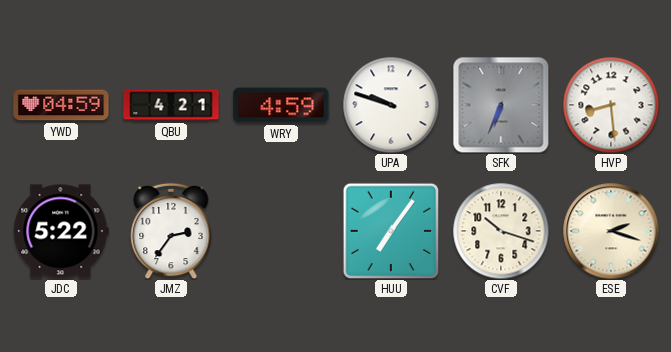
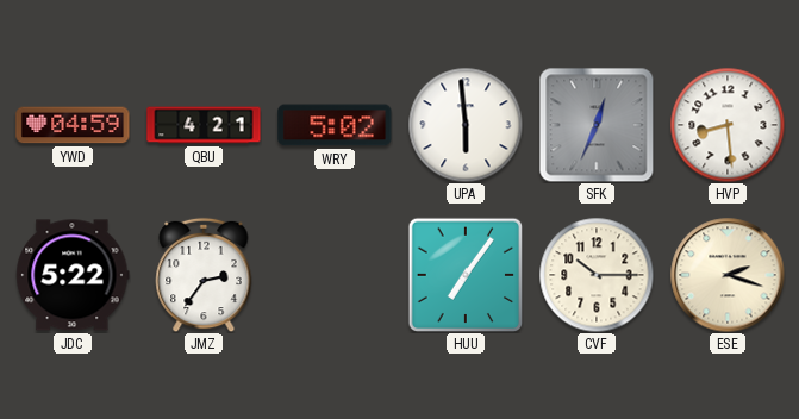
WRY: 4:59 -> 5:02 (335, 125)
UPA: 9:48 -> 5:59 (466, 125)
SFK: 6:34 -> 12:34 (597, 125)
CVF: 10:18 -> 10:15 (597, 275)
